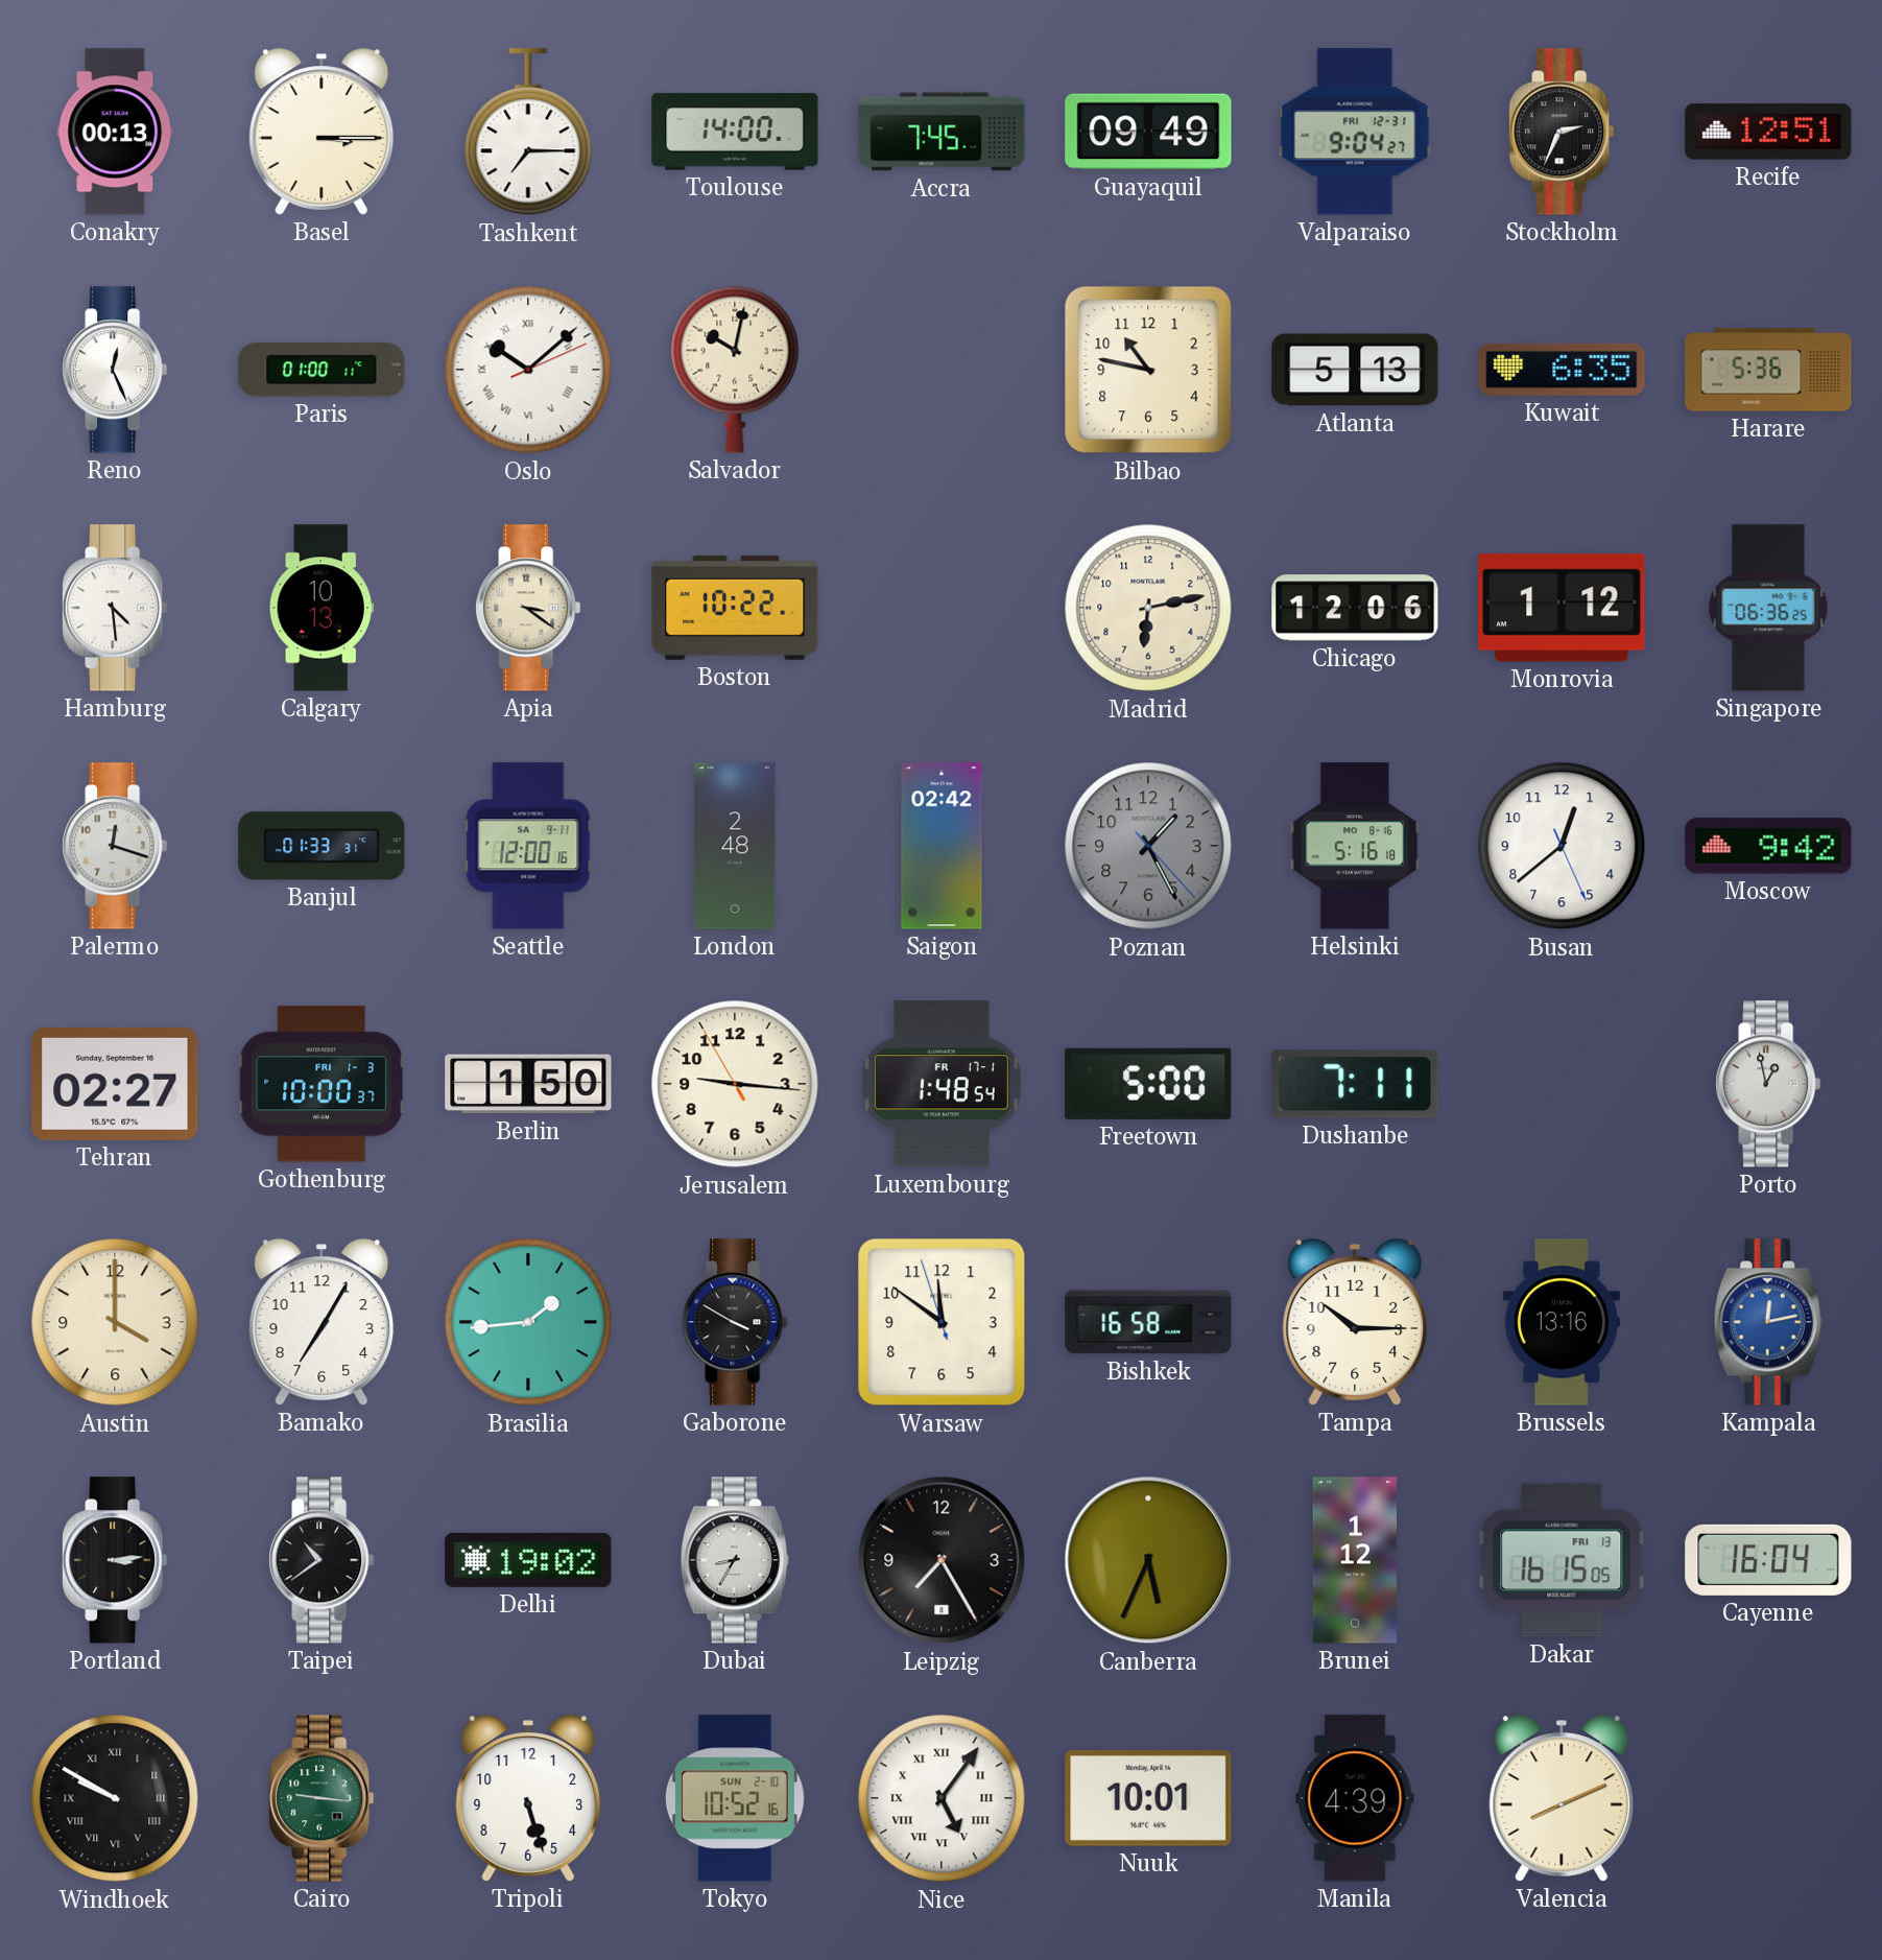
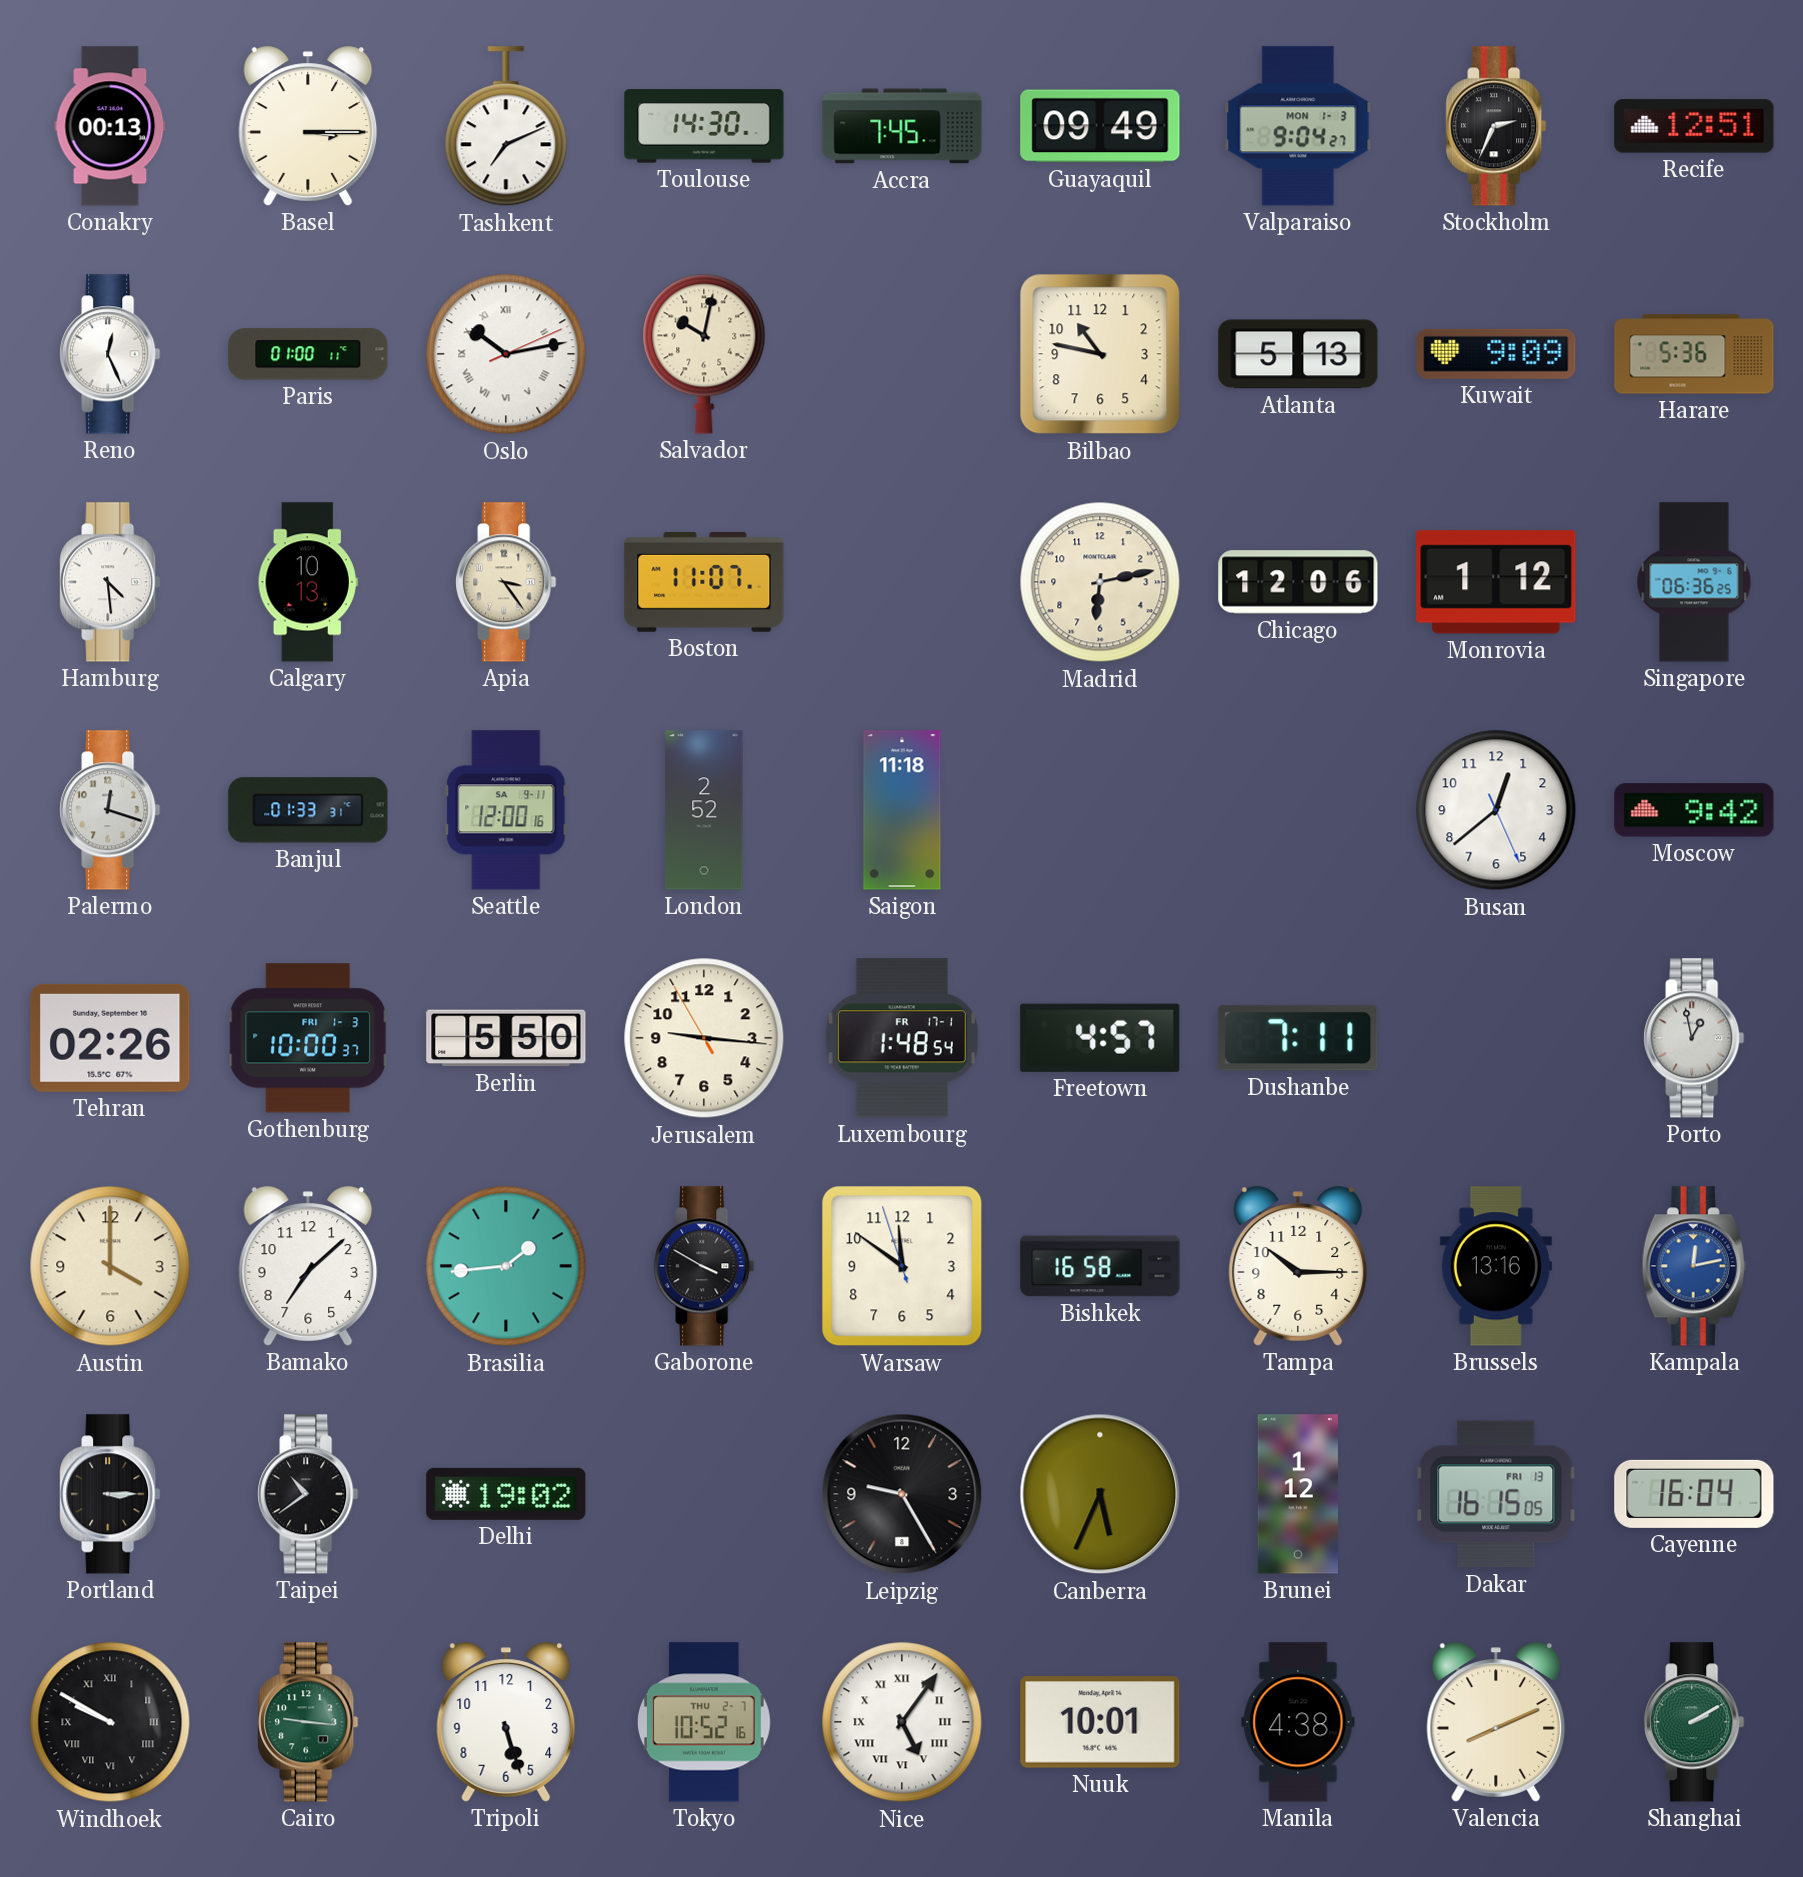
Tashkent: 7:15 -> 7:11 (506, 127)
Toulouse: 14:00 -> 14:30 (704, 126)
Valparaiso date: FRI 12-31 -> MON 1-3 (1298, 126)
Oslo: 10:08 -> 10:13 (506, 354)
Kuwait: 6:35 -> 9:09 (1496, 354)
Apia: 3:21 -> 3:24 (506, 582)
Boston: 10:22 -> 11:07 (704, 582)
London: 2:48 -> 2:52 (704, 810)
Saigon: 02:42 -> 11:18 (902, 810)
Poznan: 1:25 -> none (1148, 846)
Helsinki: 5:16 -> none (1355, 846)
Tehran: 02:27 -> 02:26 (110, 1038)
Berlin: 1:50 -> 5:50 (506, 1038)
Freetown: 5:00 -> 4:57 (1100, 1038)
Bamako: 7:05 -> 7:08 (308, 1266)
Portland: 3:14 -> 3:15 (110, 1494)
Dubai: 8:35 -> none (735, 1560)
Leipzig: 7:25 -> 9:25 (902, 1494)
Tokyo date: SUN 2-10 -> THU 2-7 (704, 1722)
Manila: 4:39 -> 4:38 (1298, 1722)
Shanghai: none -> 2:10 (1694, 1722)
